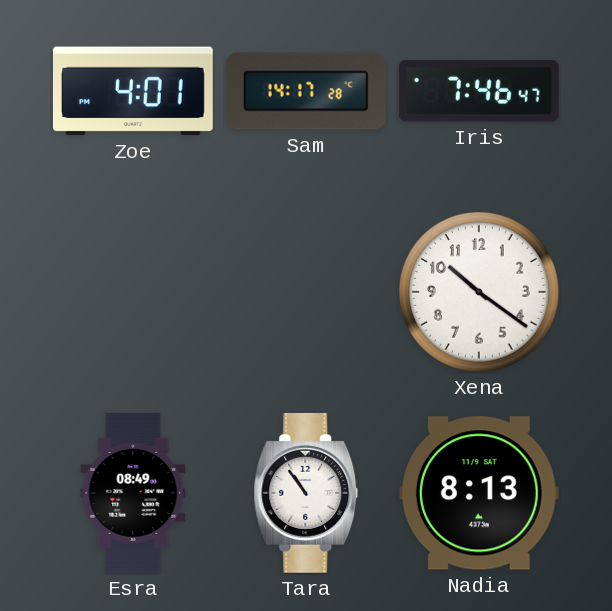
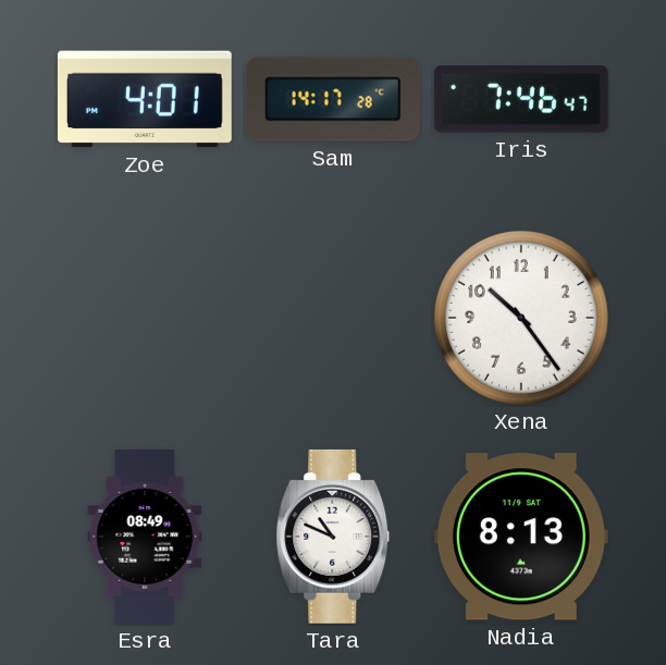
Xena: 10:21 -> 10:24 (521, 318)
Tara: 10:54 -> 10:49 (333, 537)
